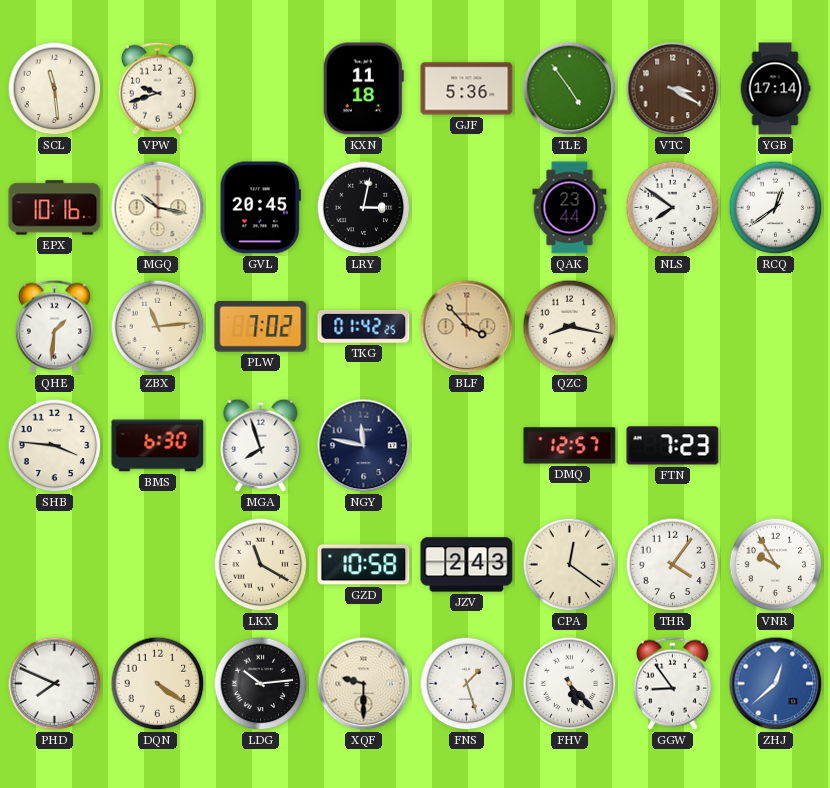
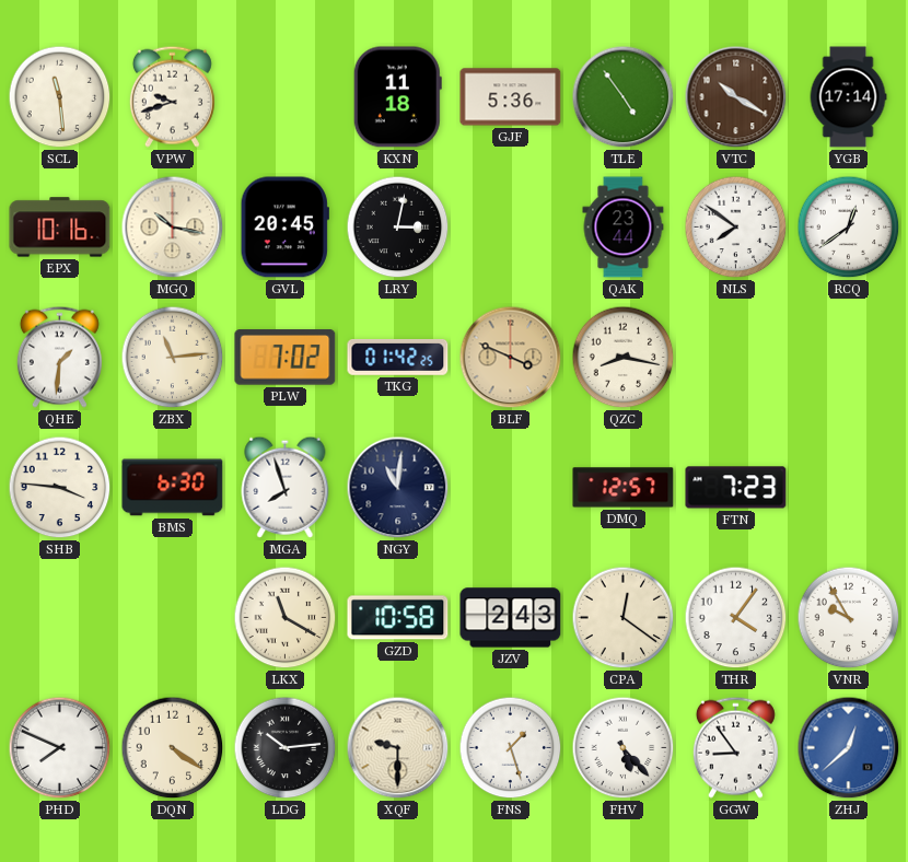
VTC: 3:20 -> 10:20 (736, 97)
BLF: 3:53 -> 3:49 (511, 358)
NGY: 11:47 -> 11:01 (398, 488)
